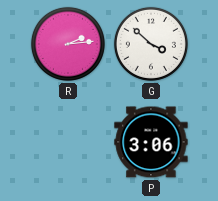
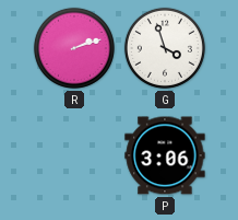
R: 2:14 -> 2:12 (74, 48)
G: 3:52 -> 3:57 (165, 48)
